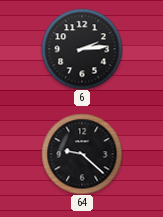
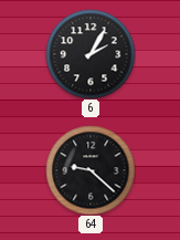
6: 2:14 -> 2:05 (91, 54)
